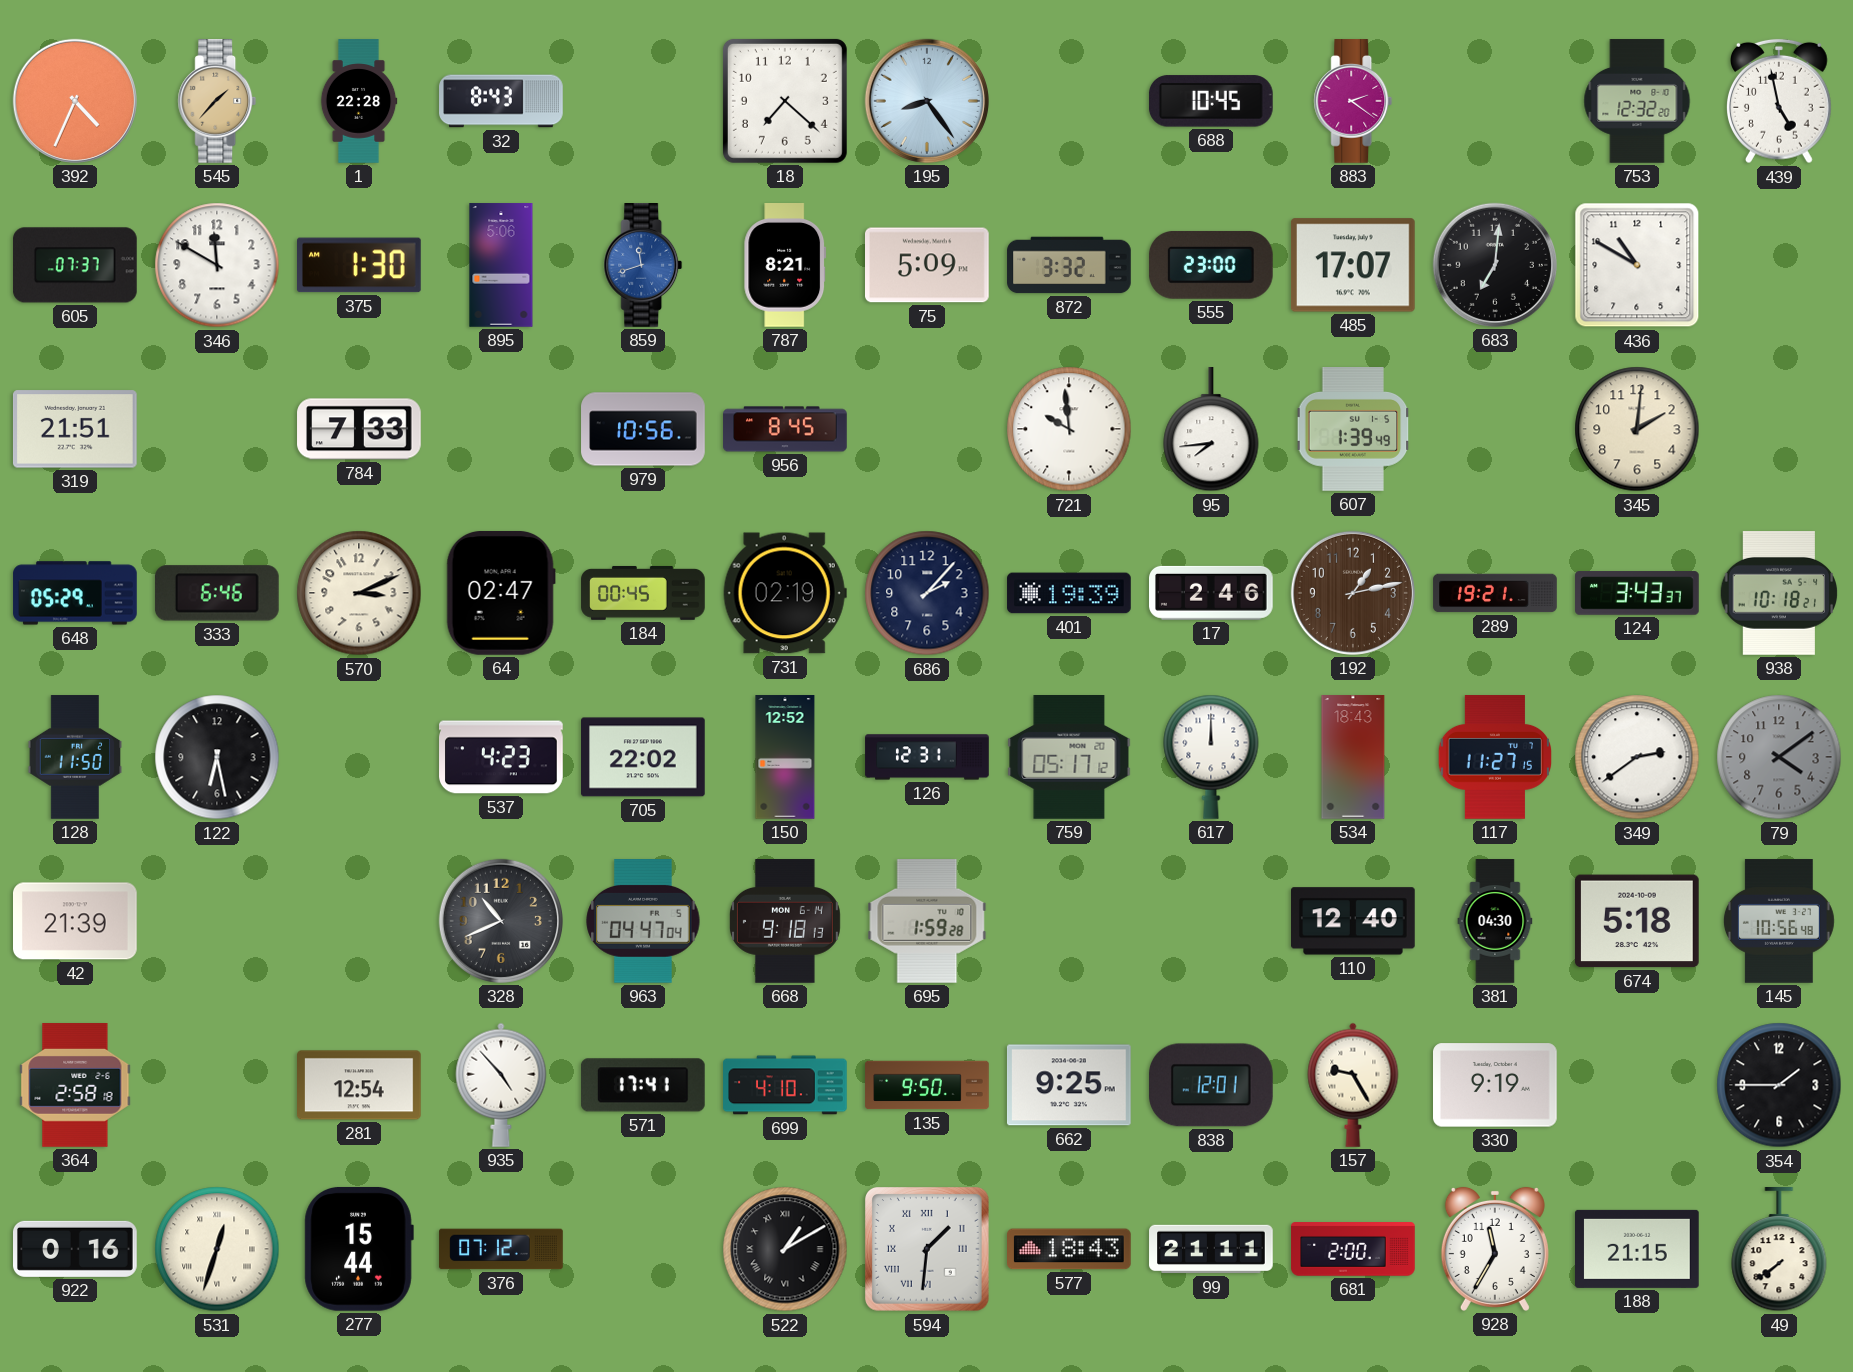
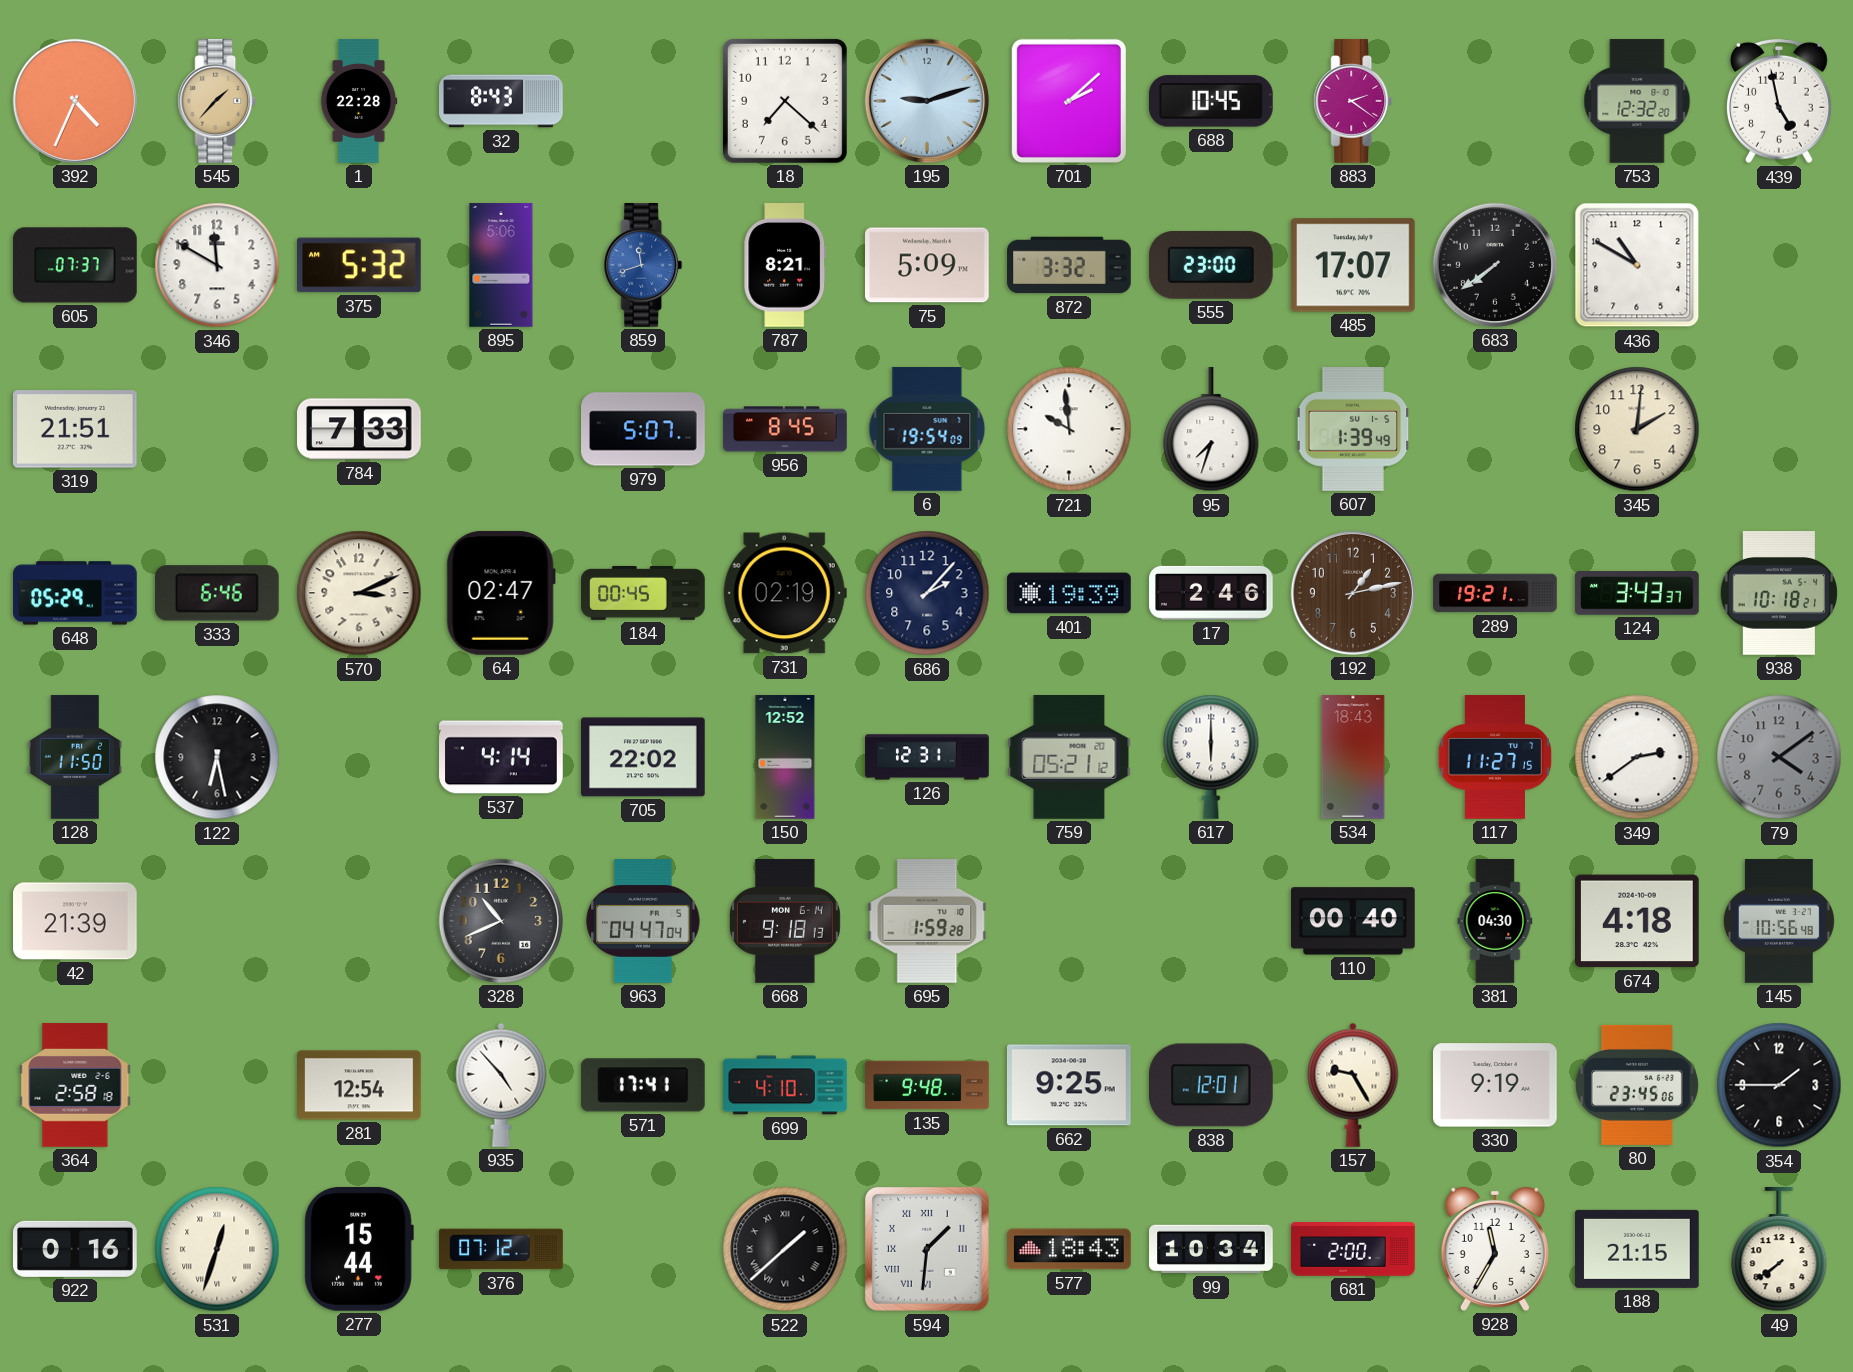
195: 8:24 -> 9:12 (927, 101)
701: none -> 2:08 (1069, 101)
375: 1:30 -> 5:32 (360, 265)
683: 7:01 -> 7:39 (1495, 265)
979: 10:56 -> 5:07 (643, 429)
6: none -> 19:54 (927, 429)
95: 7:44 -> 7:33 (1211, 430)
537: 4:23 -> 4:14 (501, 757)
759: 05:17 -> 05:21 (1069, 758)
617: 12:00 -> 6:00 (1211, 757)
110: 12:40 -> 00:40 (1354, 921)
674: 5:18 -> 4:18 (1637, 921)
135: 9:50 -> 9:48 (927, 1085)
80: none -> 23:45 (1637, 1085)
522: 1:10 -> 1:38 (785, 1249)
99: 21:11 -> 10:34 (1211, 1249)
